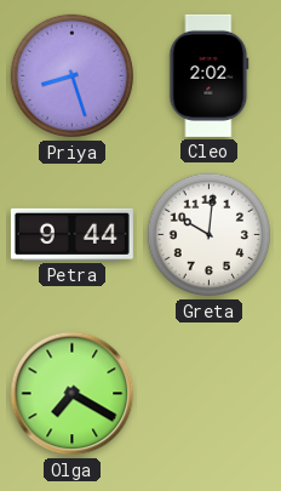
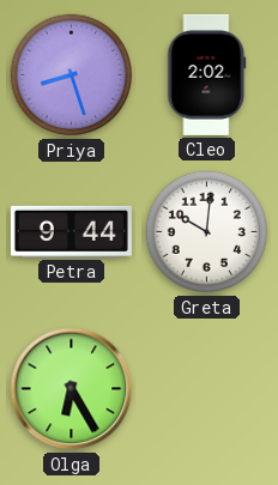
Olga: 7:20 -> 6:25 (72, 389)
